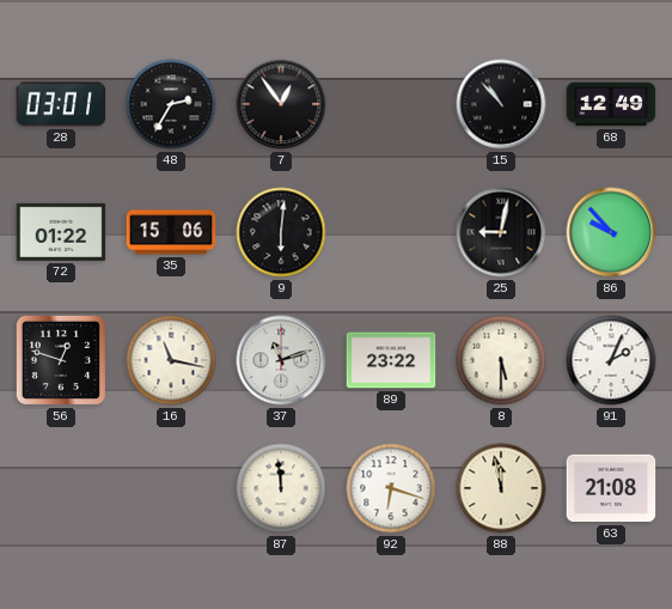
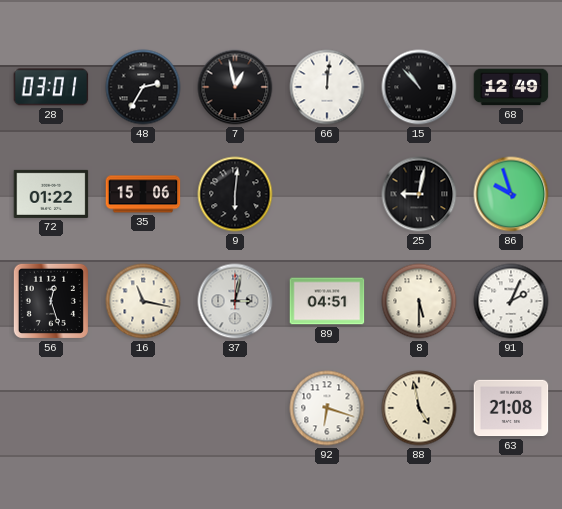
7: 12:54 -> 12:58 (235, 87)
66: none -> 12:01 (327, 87)
86: 9:53 -> 9:57 (511, 194)
56: 12:48 -> 12:27 (51, 301)
37: 11:12 -> 3:02 (235, 301)
89: 23:22 -> 04:51 (327, 301)
87: 11:59 -> none (281, 488)
88: 11:58 -> 4:58 (419, 408)
